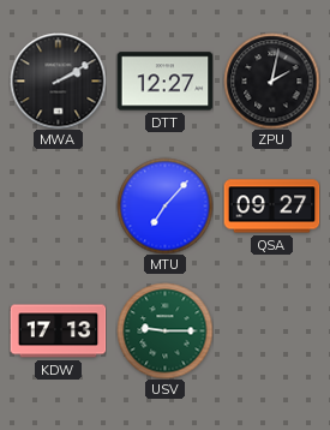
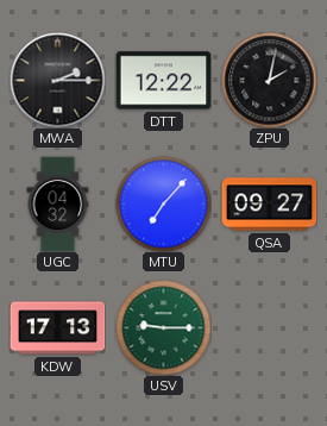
MWA: 2:10 -> 2:15 (57, 80)
DTT: 12:27 -> 12:22 (163, 81)
UGC: none -> 04:32 (58, 203)
